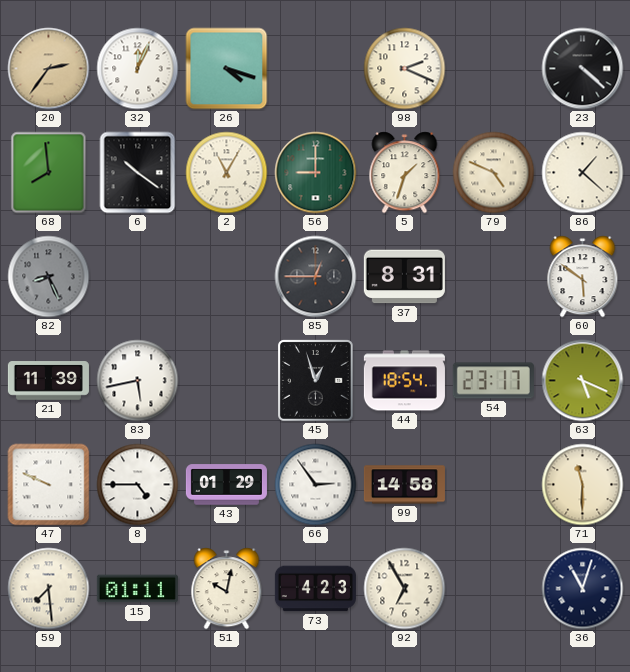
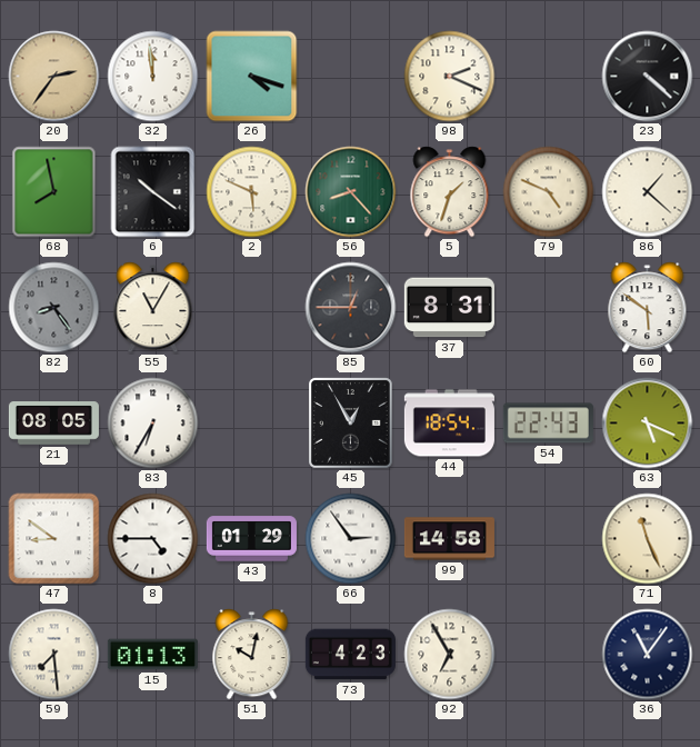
32: 12:04 -> 11:59 (153, 77)
68: 7:59 -> 7:58 (54, 192)
2: 11:05 -> 5:49 (252, 192)
56: 9:00 -> 8:23 (351, 192)
82: 8:26 -> 8:24 (54, 308)
55: none -> 11:05 (153, 308)
21: 11:39 -> 08:05 (53, 424)
83: 5:43 -> 6:35 (153, 424)
45: 12:57 -> 12:55 (351, 424)
54: 23:17 -> 22:43 (548, 424)
47: 9:49 -> 8:51 (54, 539)
71: 11:30 -> 11:26 (648, 539)
15: 01:11 -> 01:13 (152, 655)
36: 11:03 -> 11:06 (648, 655)
